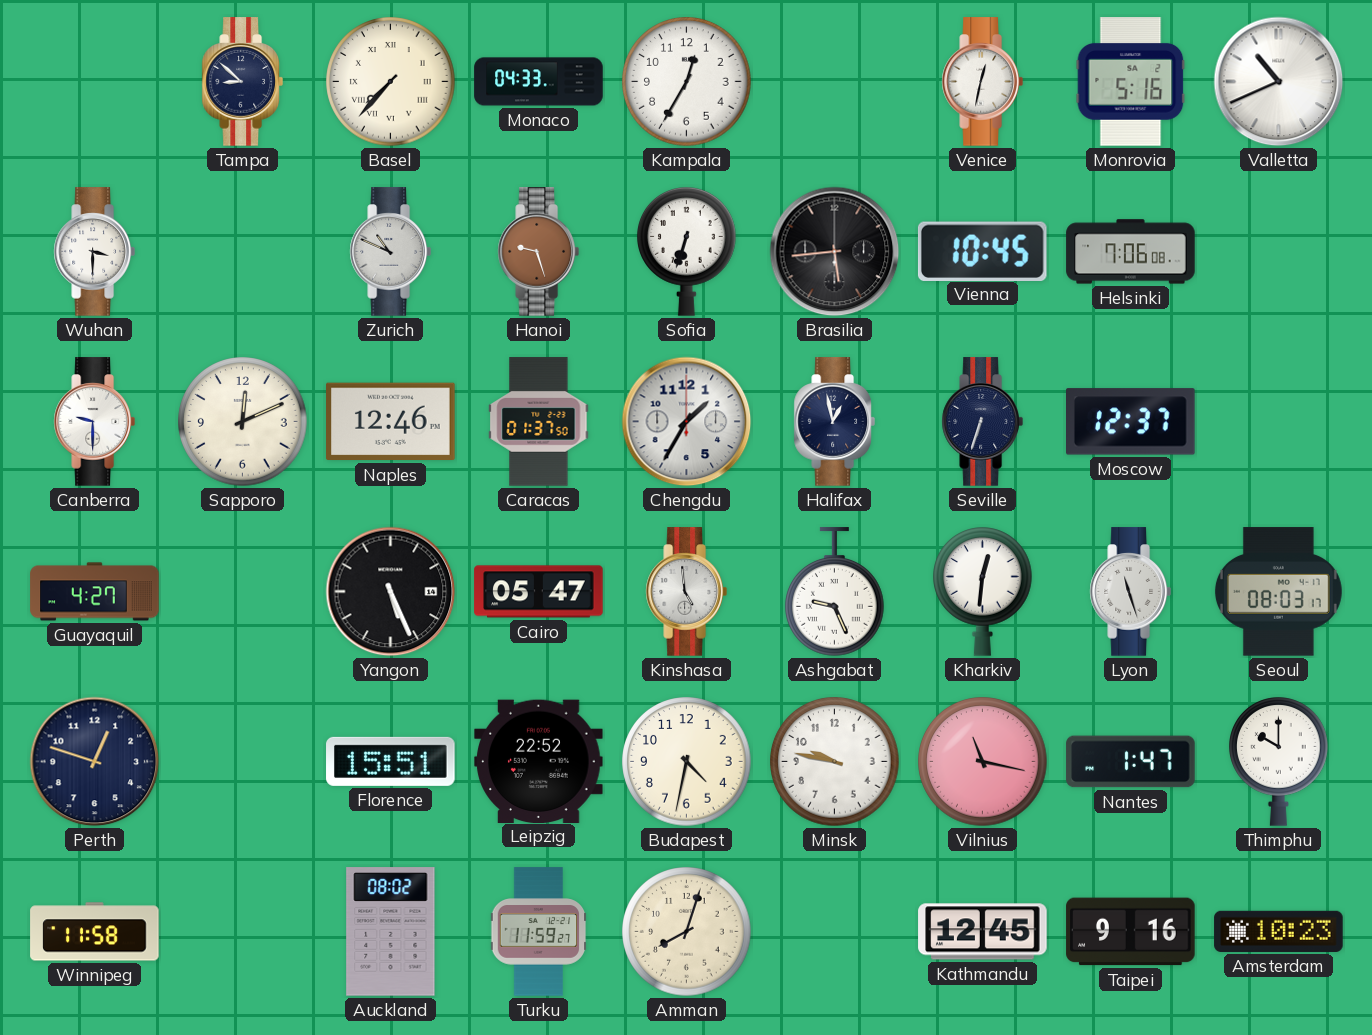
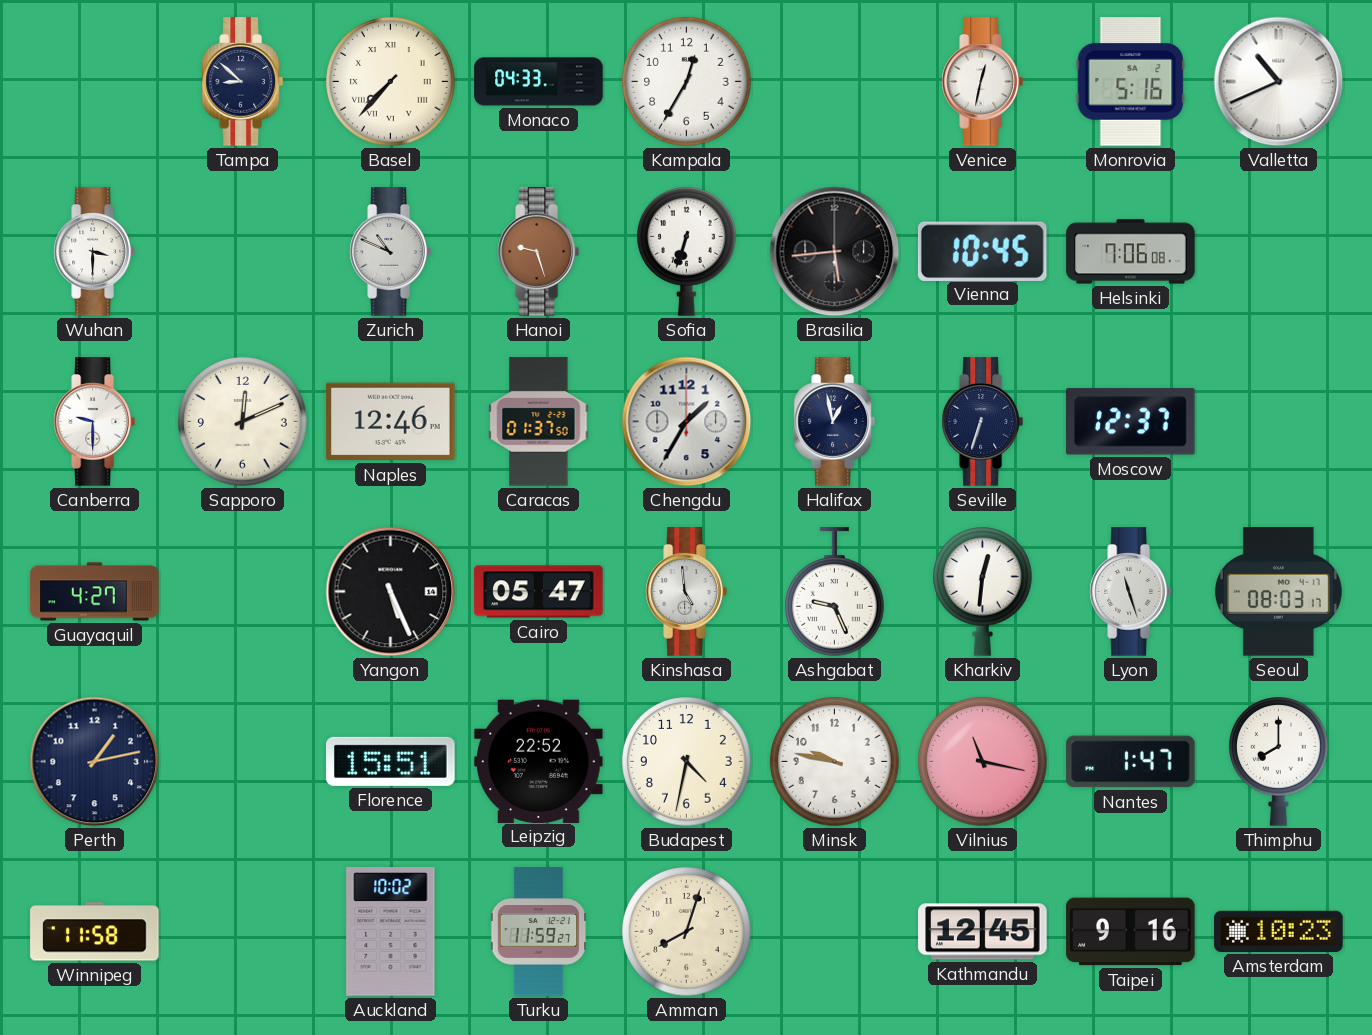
Perth: 12:48 -> 1:13 (95, 762)
Thimphu: 10:00 -> 8:00 (1279, 762)
Auckland: 08:02 -> 10:02 (391, 932)
